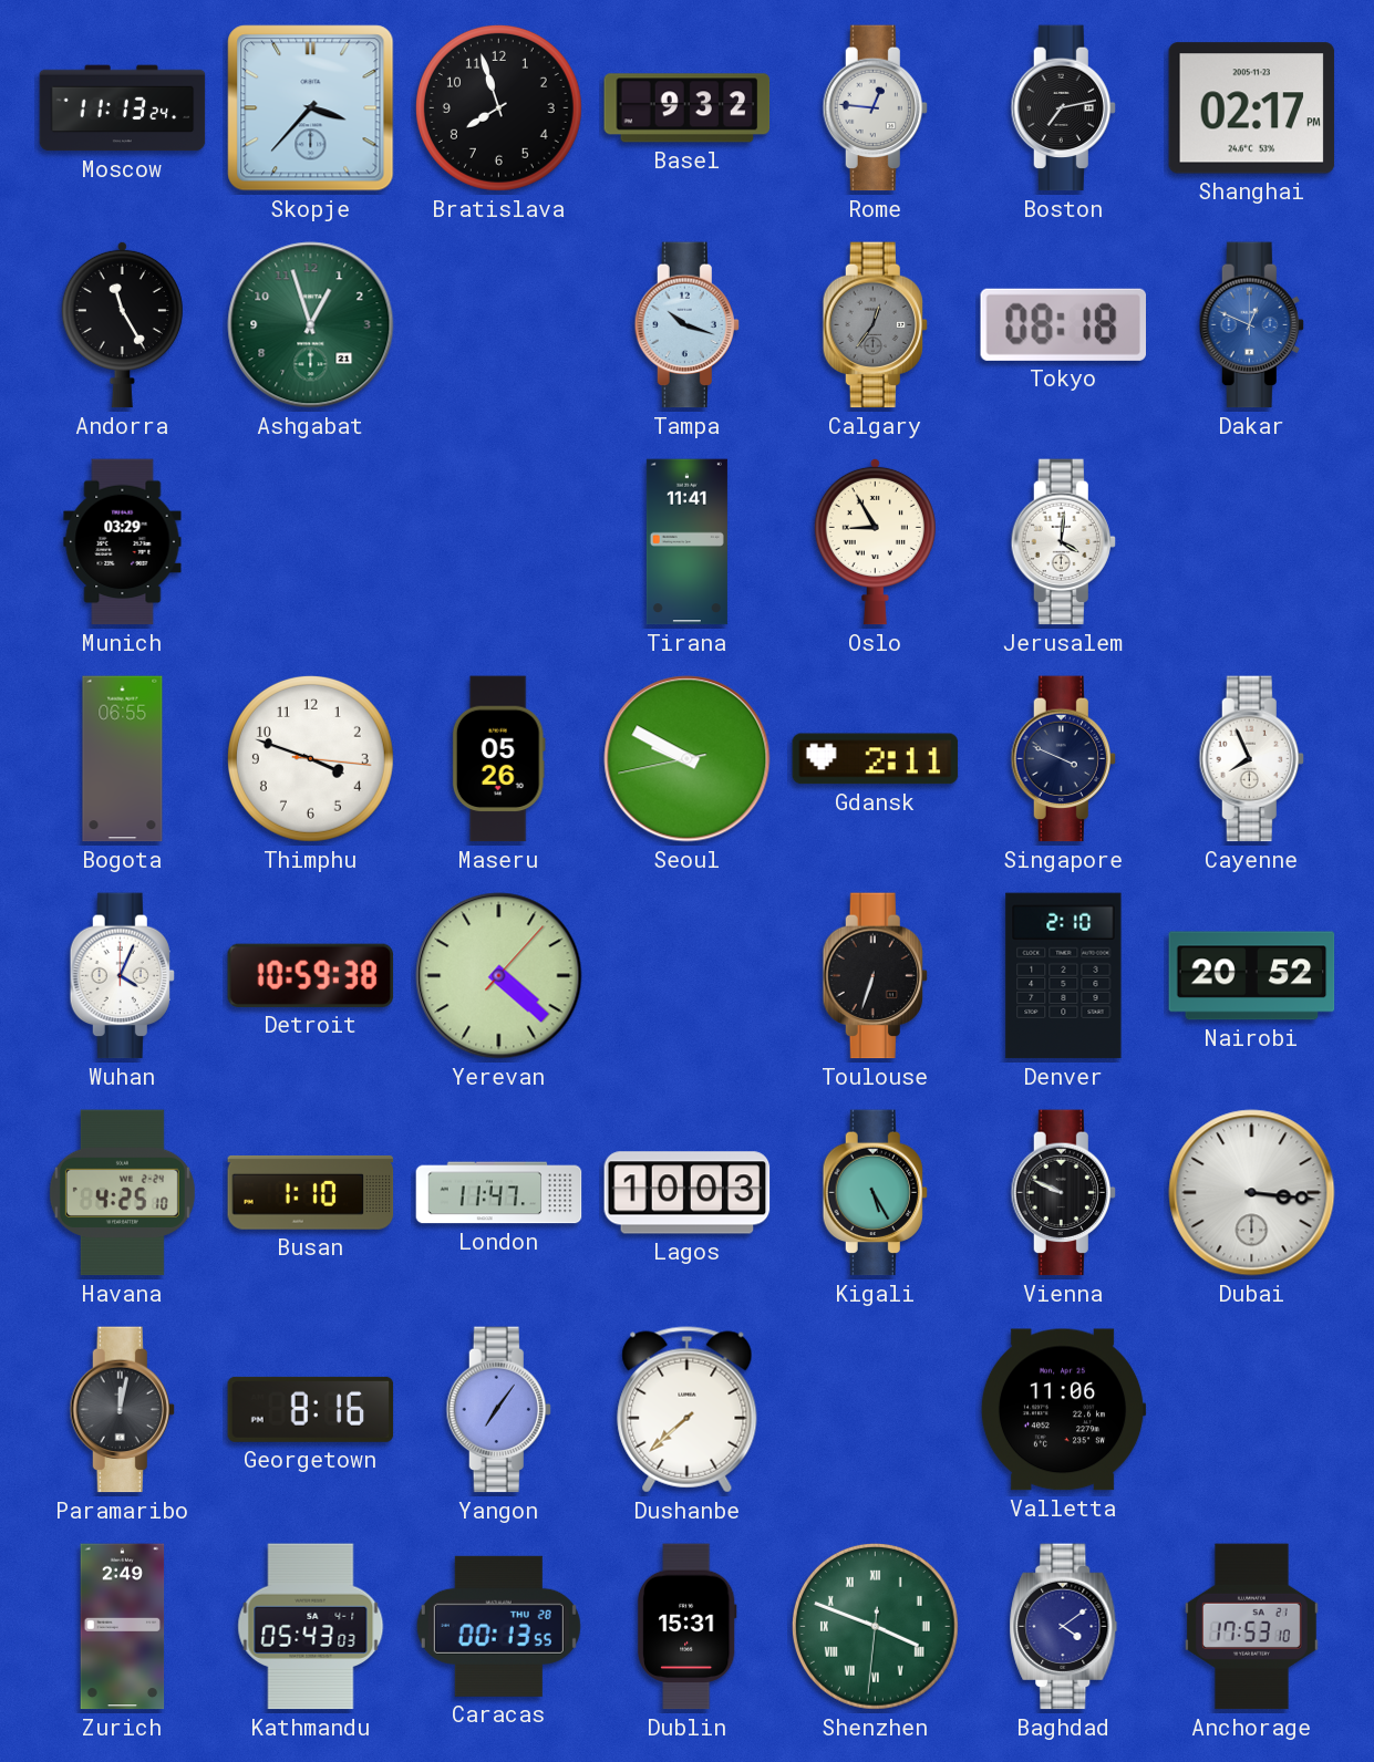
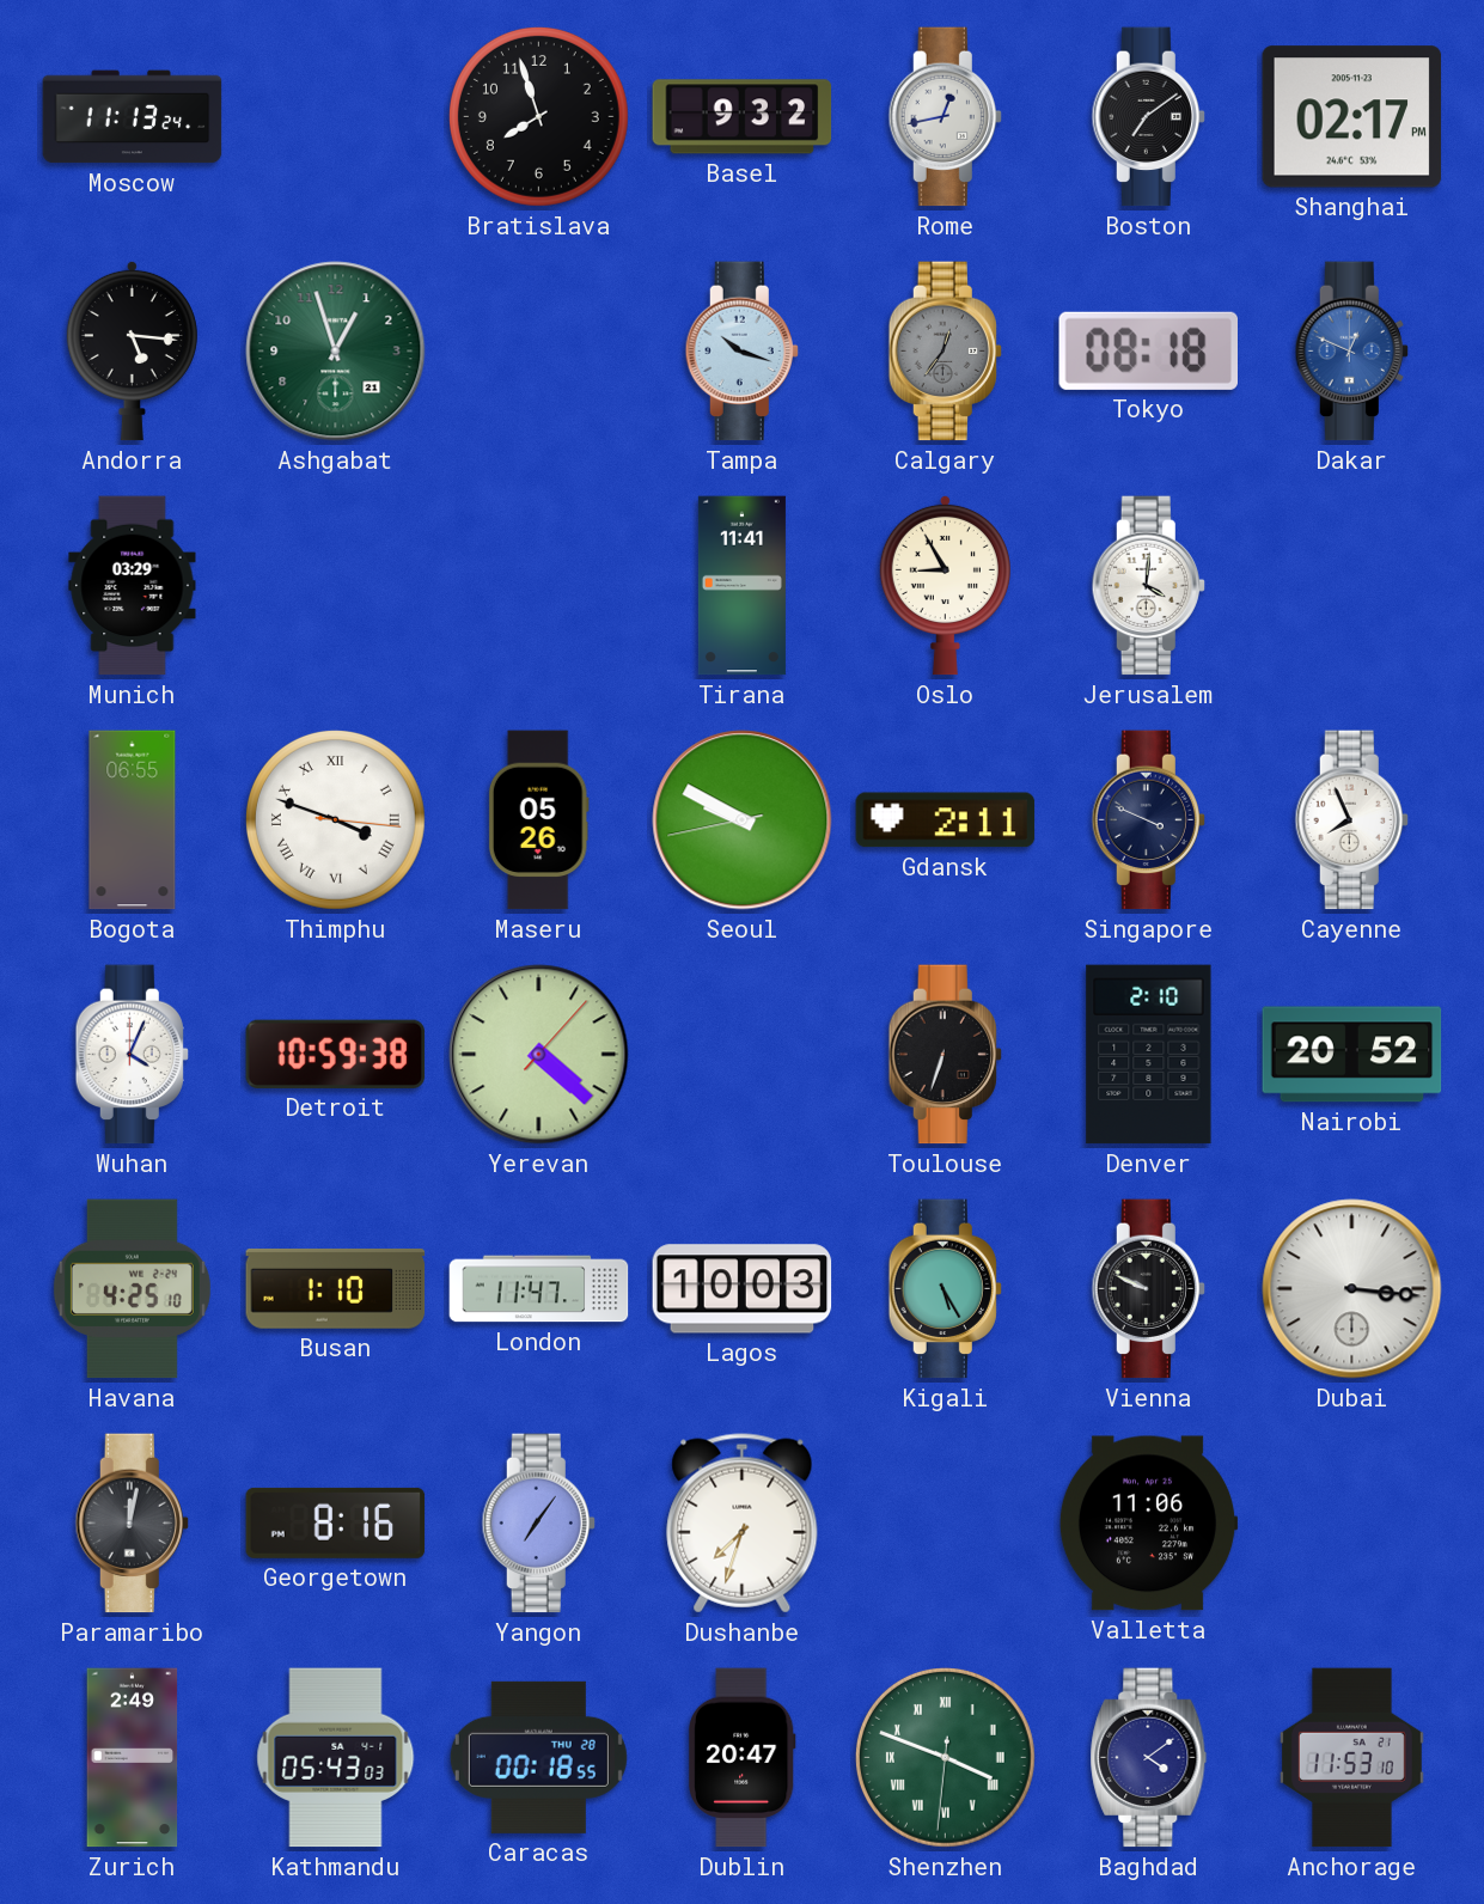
Skopje: 3:37 -> none (311, 108)
Rome: 12:46 -> 12:43 (945, 117)
Boston: 7:13 -> 7:09 (1148, 117)
Andorra: 11:25 -> 5:16 (132, 350)
Thimphu numerals: Arabic -> Roman (335, 819)
Dushanbe: 7:38 -> 7:33 (743, 1524)
Caracas: 00:13 -> 00:18 (538, 1757)
Dublin: 15:31 -> 20:47 (741, 1758)
Anchorage: 17:53 -> 11:53 (1351, 1758)
